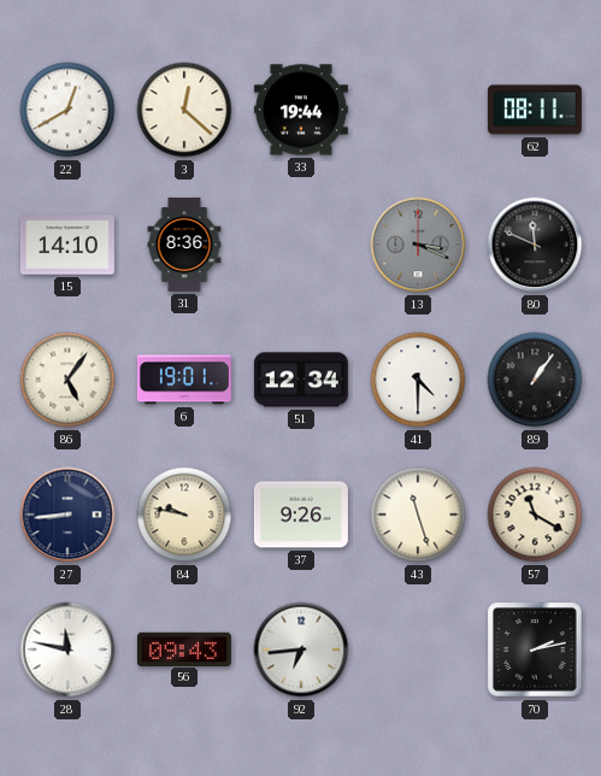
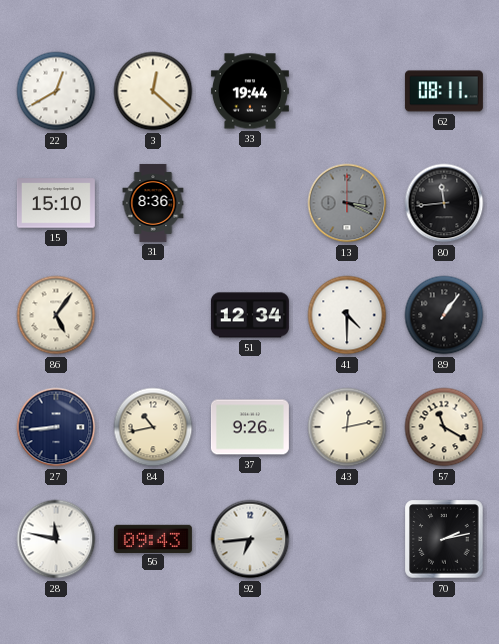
15: 14:10 -> 15:10 (56, 203)
80: 11:49 -> 11:44 (444, 203)
6: 19:01 -> none (184, 380)
84: 9:47 -> 10:43 (153, 427)
43: 11:27 -> 12:13 (347, 427)
